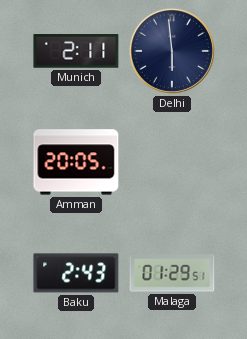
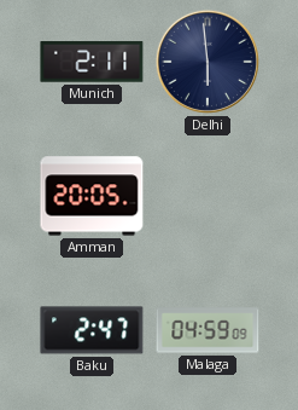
Baku: 2:43 -> 2:47 (92, 330)
Malaga: 01:29 -> 04:59 (208, 330)
